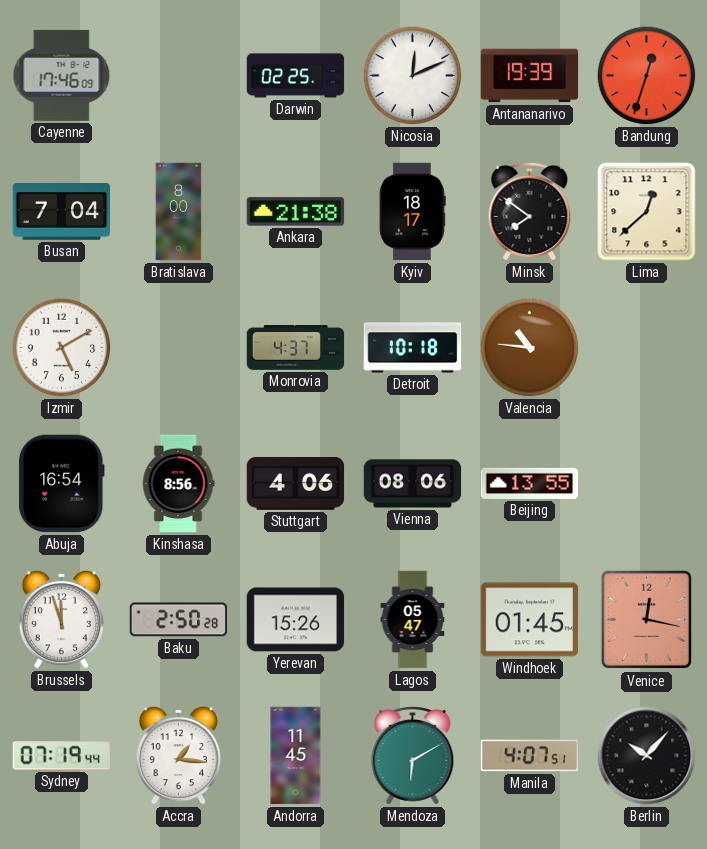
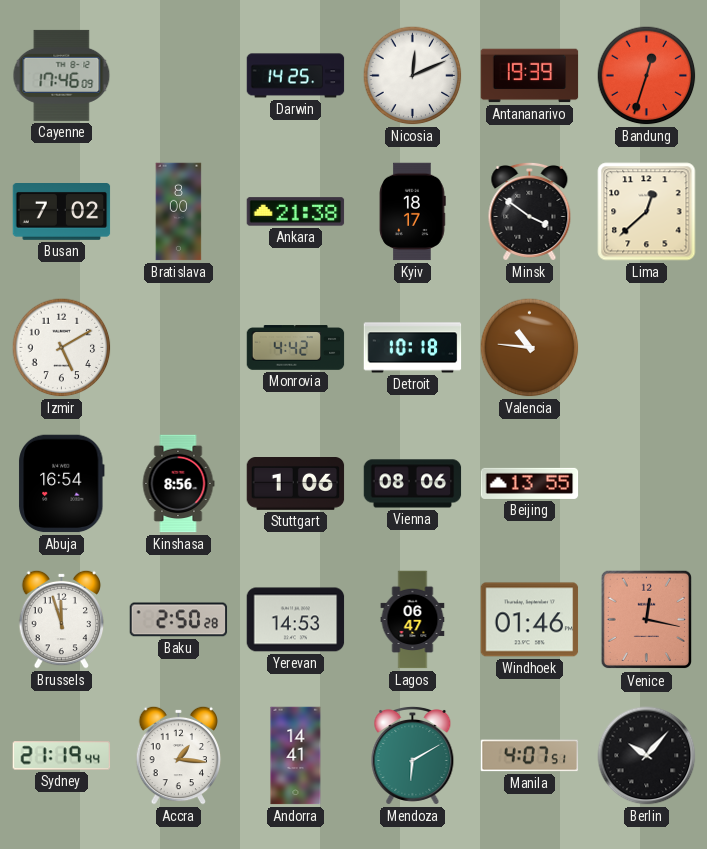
Darwin: 02:25 -> 14:25 (296, 76)
Busan: 7:04 -> 7:02 (62, 212)
Minsk: 7:51 -> 3:51 (530, 211)
Monrovia: 4:37 -> 4:42 (296, 348)
Stuttgart: 4:06 -> 1:06 (296, 484)
Yerevan: 15:26 -> 14:53 (296, 620)
Lagos: 05:47 -> 06:47 (413, 620)
Windhoek: 01:45 -> 01:46 (530, 620)
Sydney: 07:19 -> 21:19 (62, 756)
Andorra: 11:45 -> 14:41 (296, 756)
